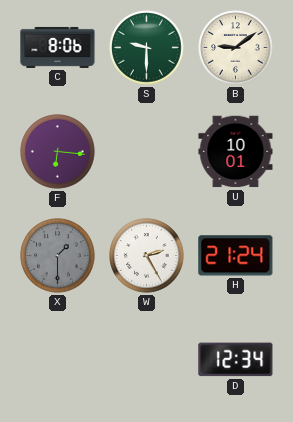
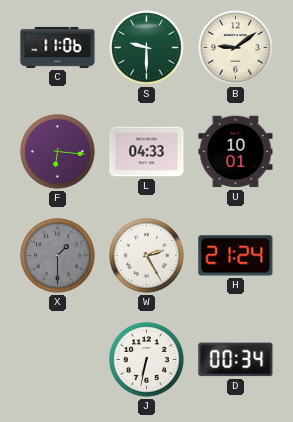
C: 8:06 -> 11:06 (58, 47)
L: none -> 04:33 (147, 152)
J: none -> 6:32 (147, 360)
D: 12:34 -> 00:34 (236, 360)
